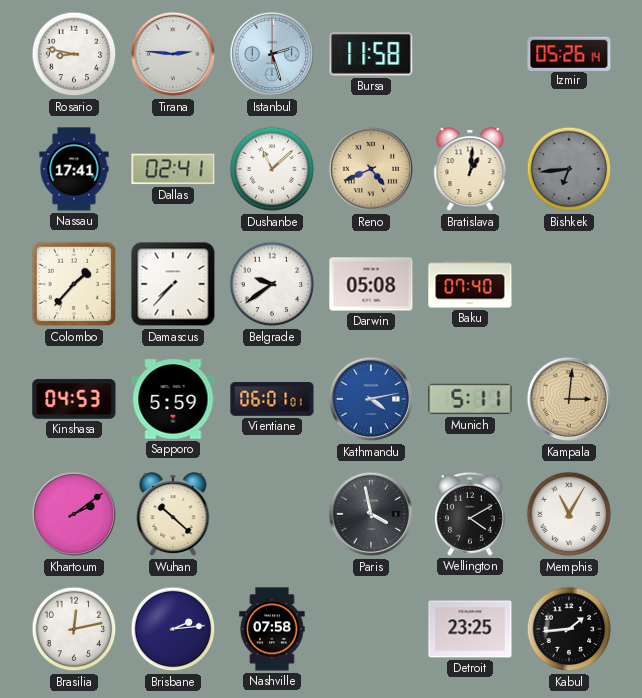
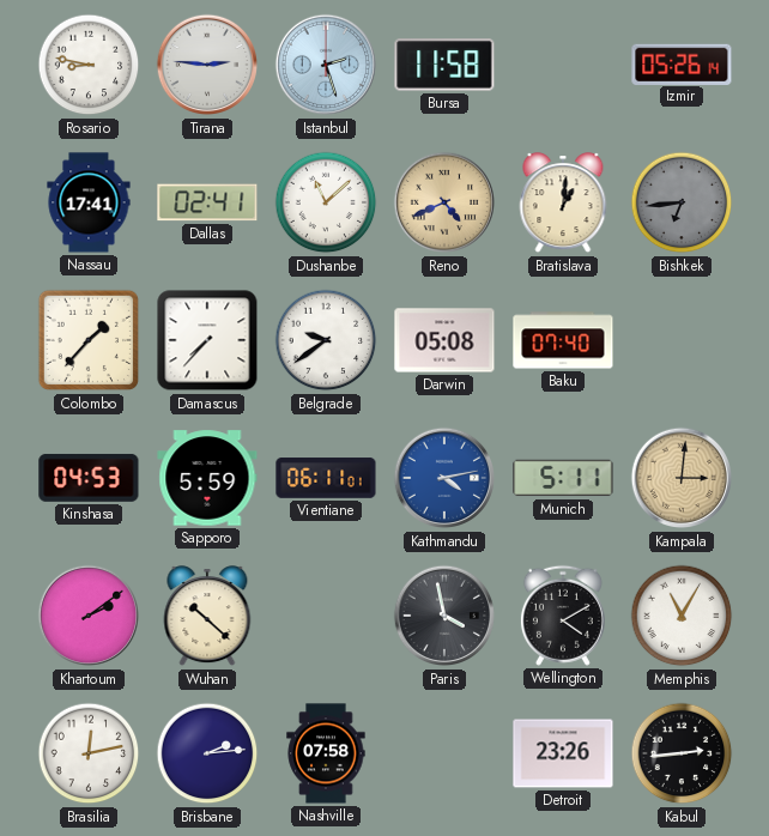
Vientiane: 06:01 -> 06:11 (326, 478)
Detroit: 23:25 -> 23:26 (563, 753)
Kabul: 1:44 -> 2:44 (682, 753)
